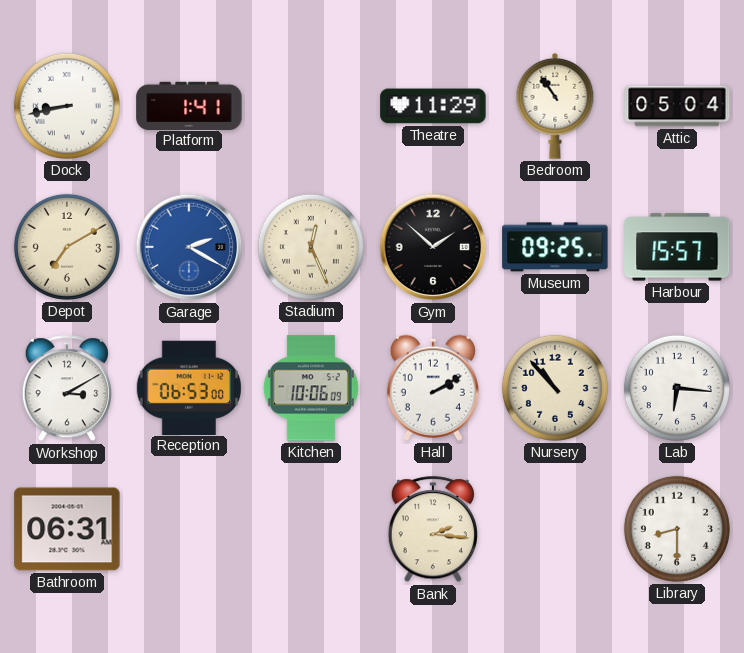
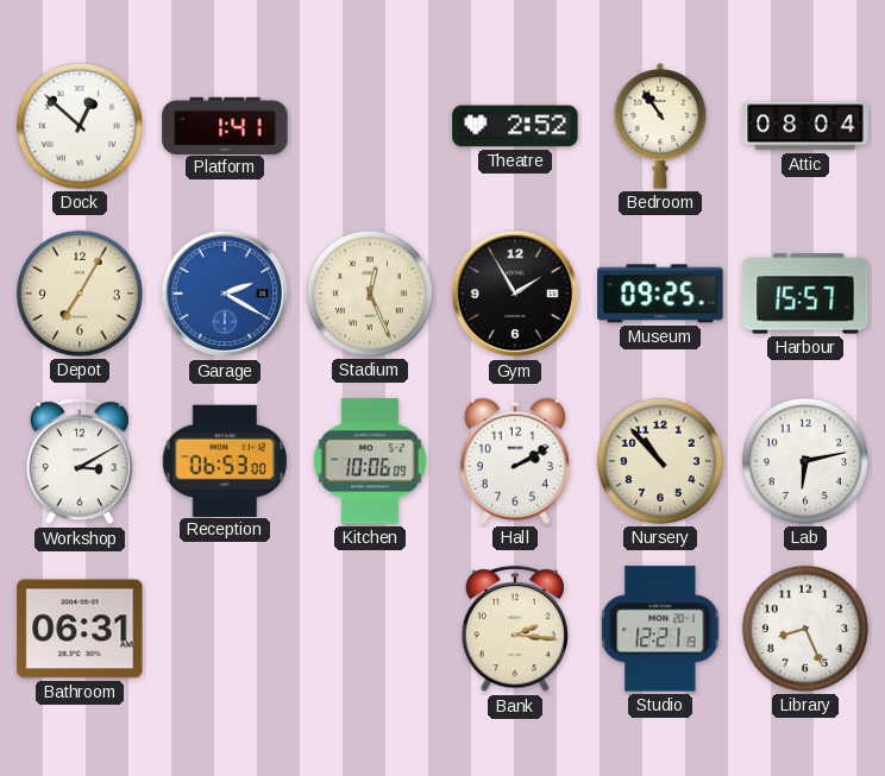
Dock: 8:43 -> 12:52 (80, 126)
Theatre: 11:29 -> 2:52 (515, 126)
Attic: 05:04 -> 08:04 (805, 126)
Depot: 7:10 -> 7:05 (80, 294)
Gym: 1:52 -> 1:55 (515, 294)
Lab: 6:16 -> 6:13 (805, 461)
Studio: none -> 12:21 (660, 629)
Library: 8:30 -> 8:26 (805, 629)
